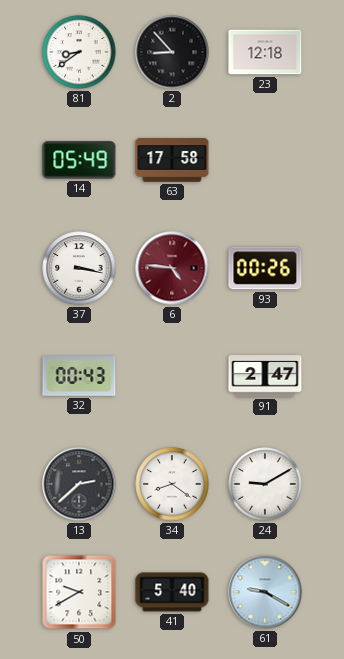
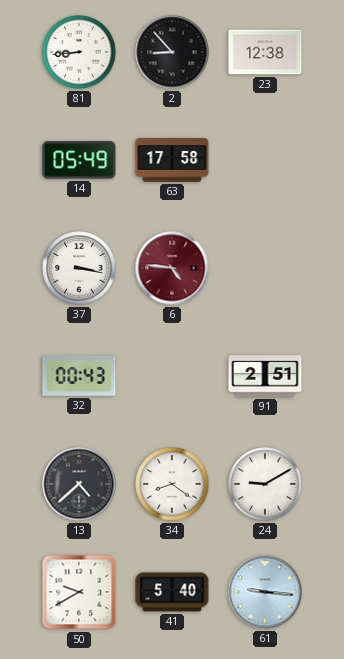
81: 8:39 -> 8:44 (79, 52)
23: 12:18 -> 12:38 (265, 52)
93: 00:26 -> none (265, 268)
91: 2:47 -> 2:51 (265, 376)
13: 2:38 -> 4:38 (79, 484)
61: 9:20 -> 9:16 (265, 592)
